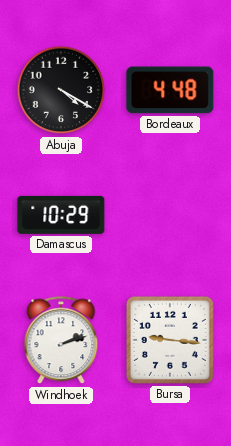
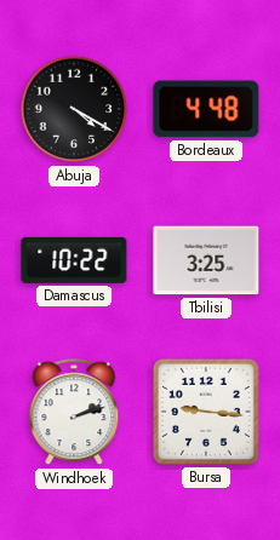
Damascus: 10:29 -> 10:22 (74, 260)
Tbilisi: none -> 3:25 (206, 260)
